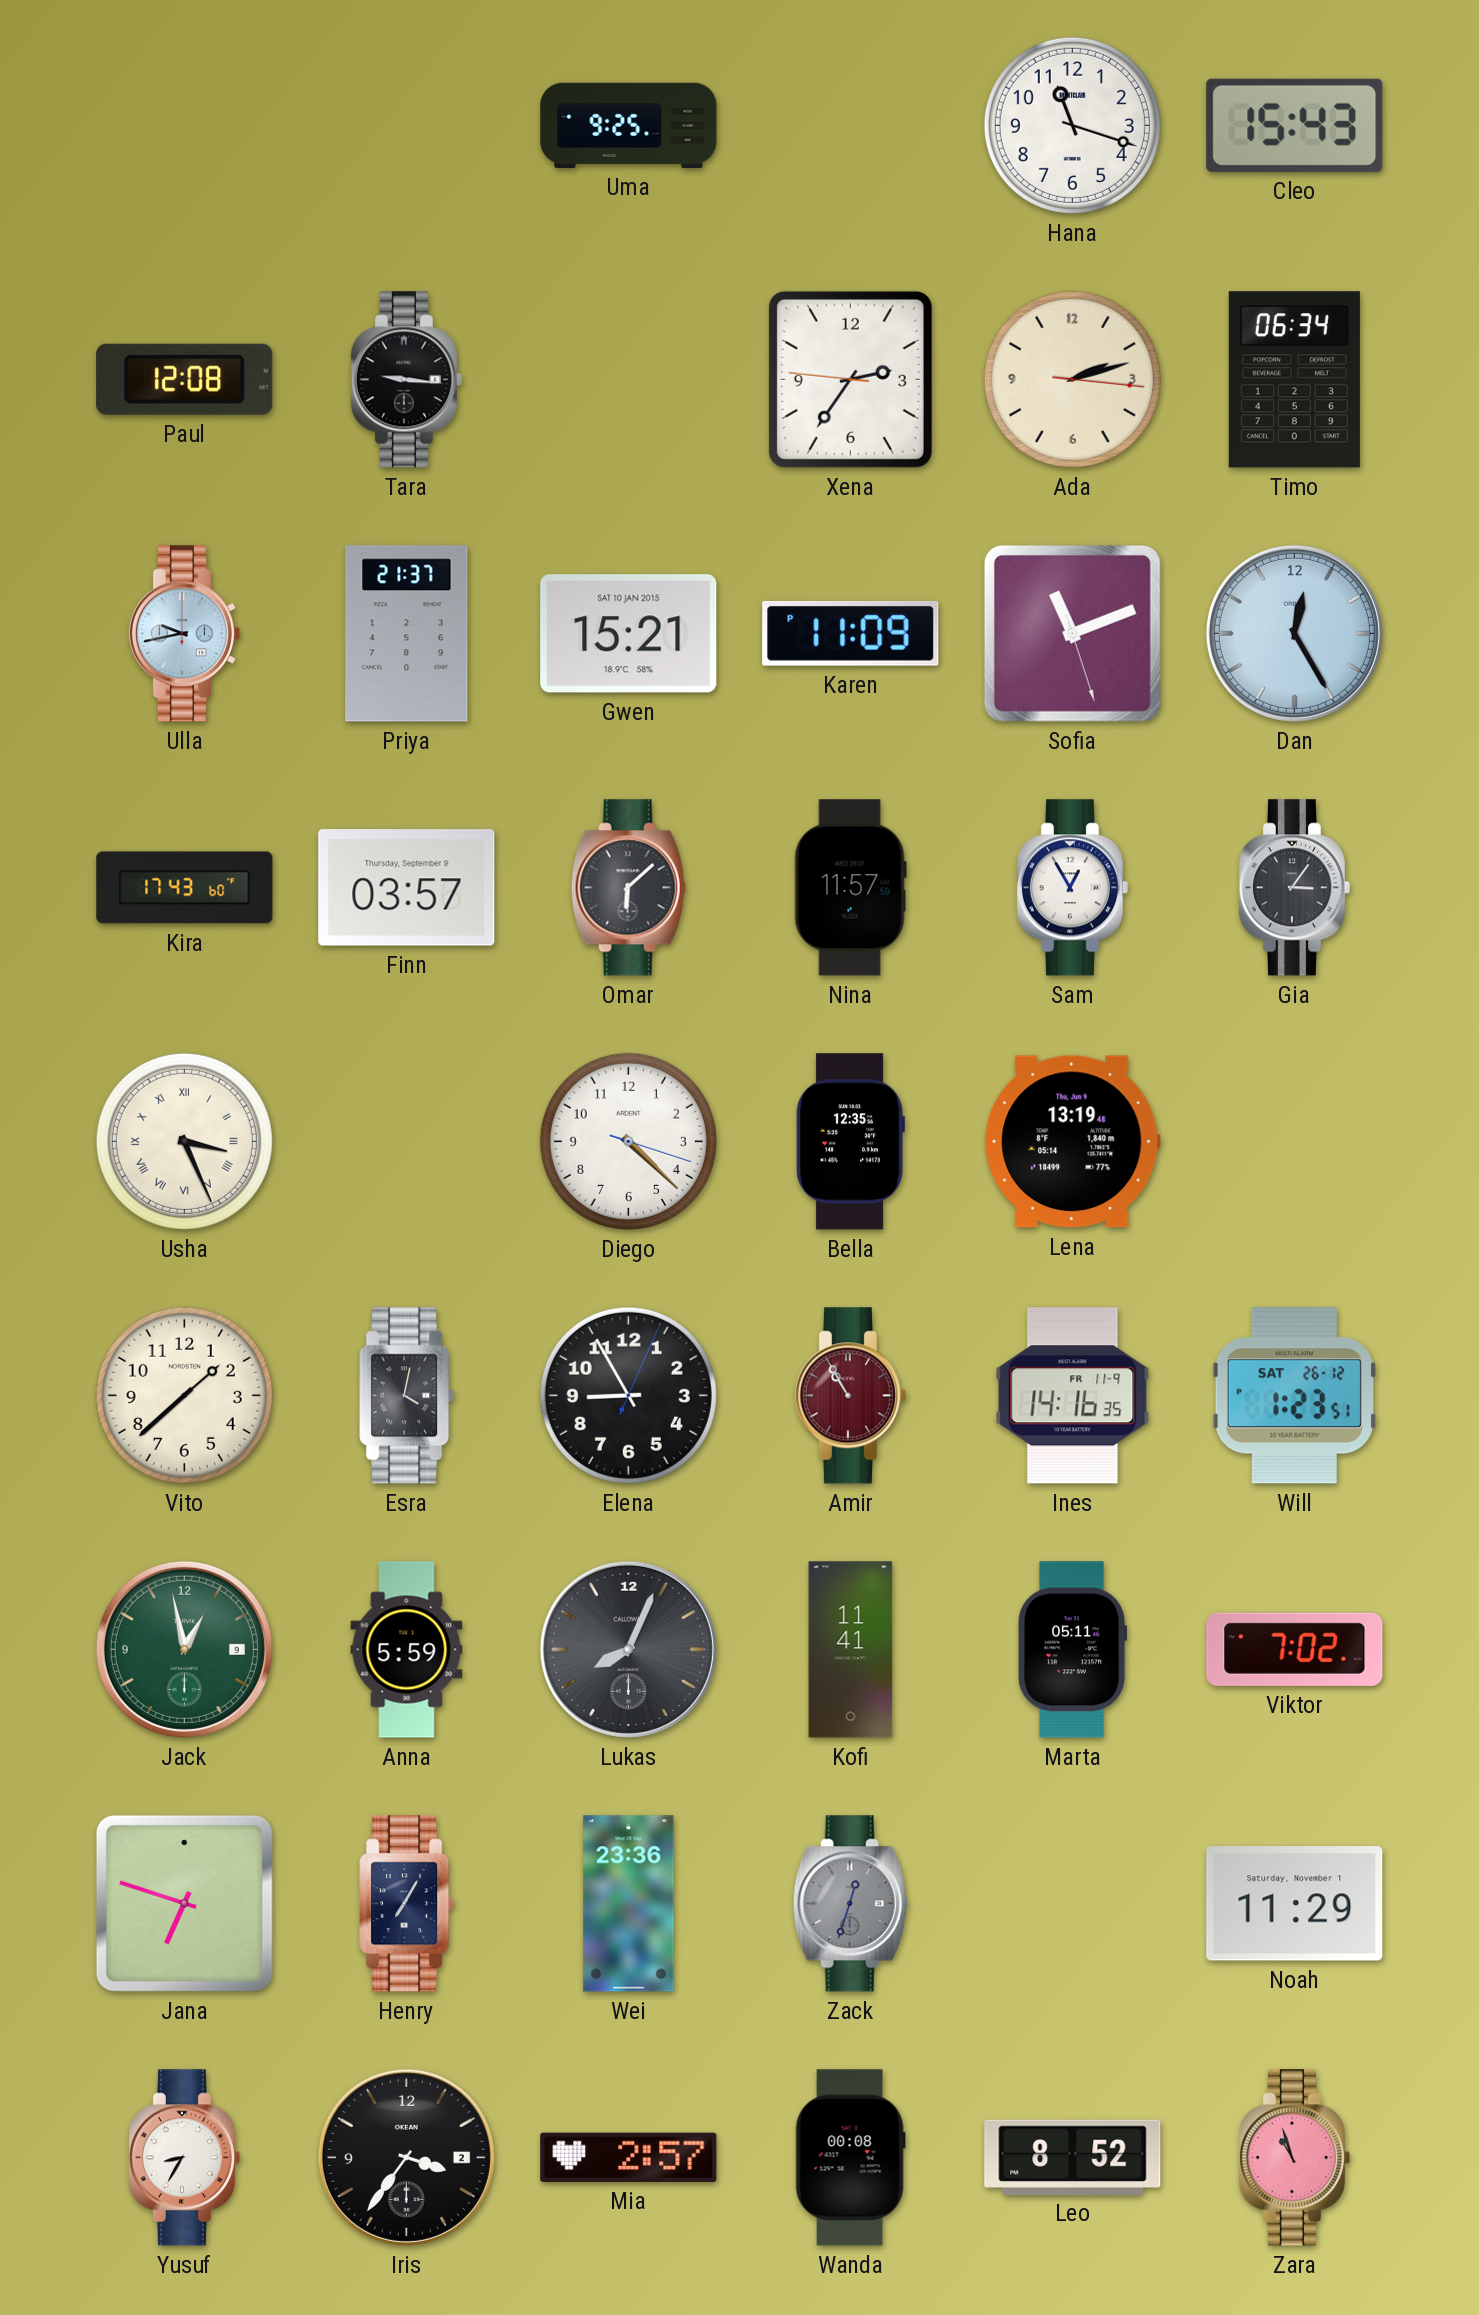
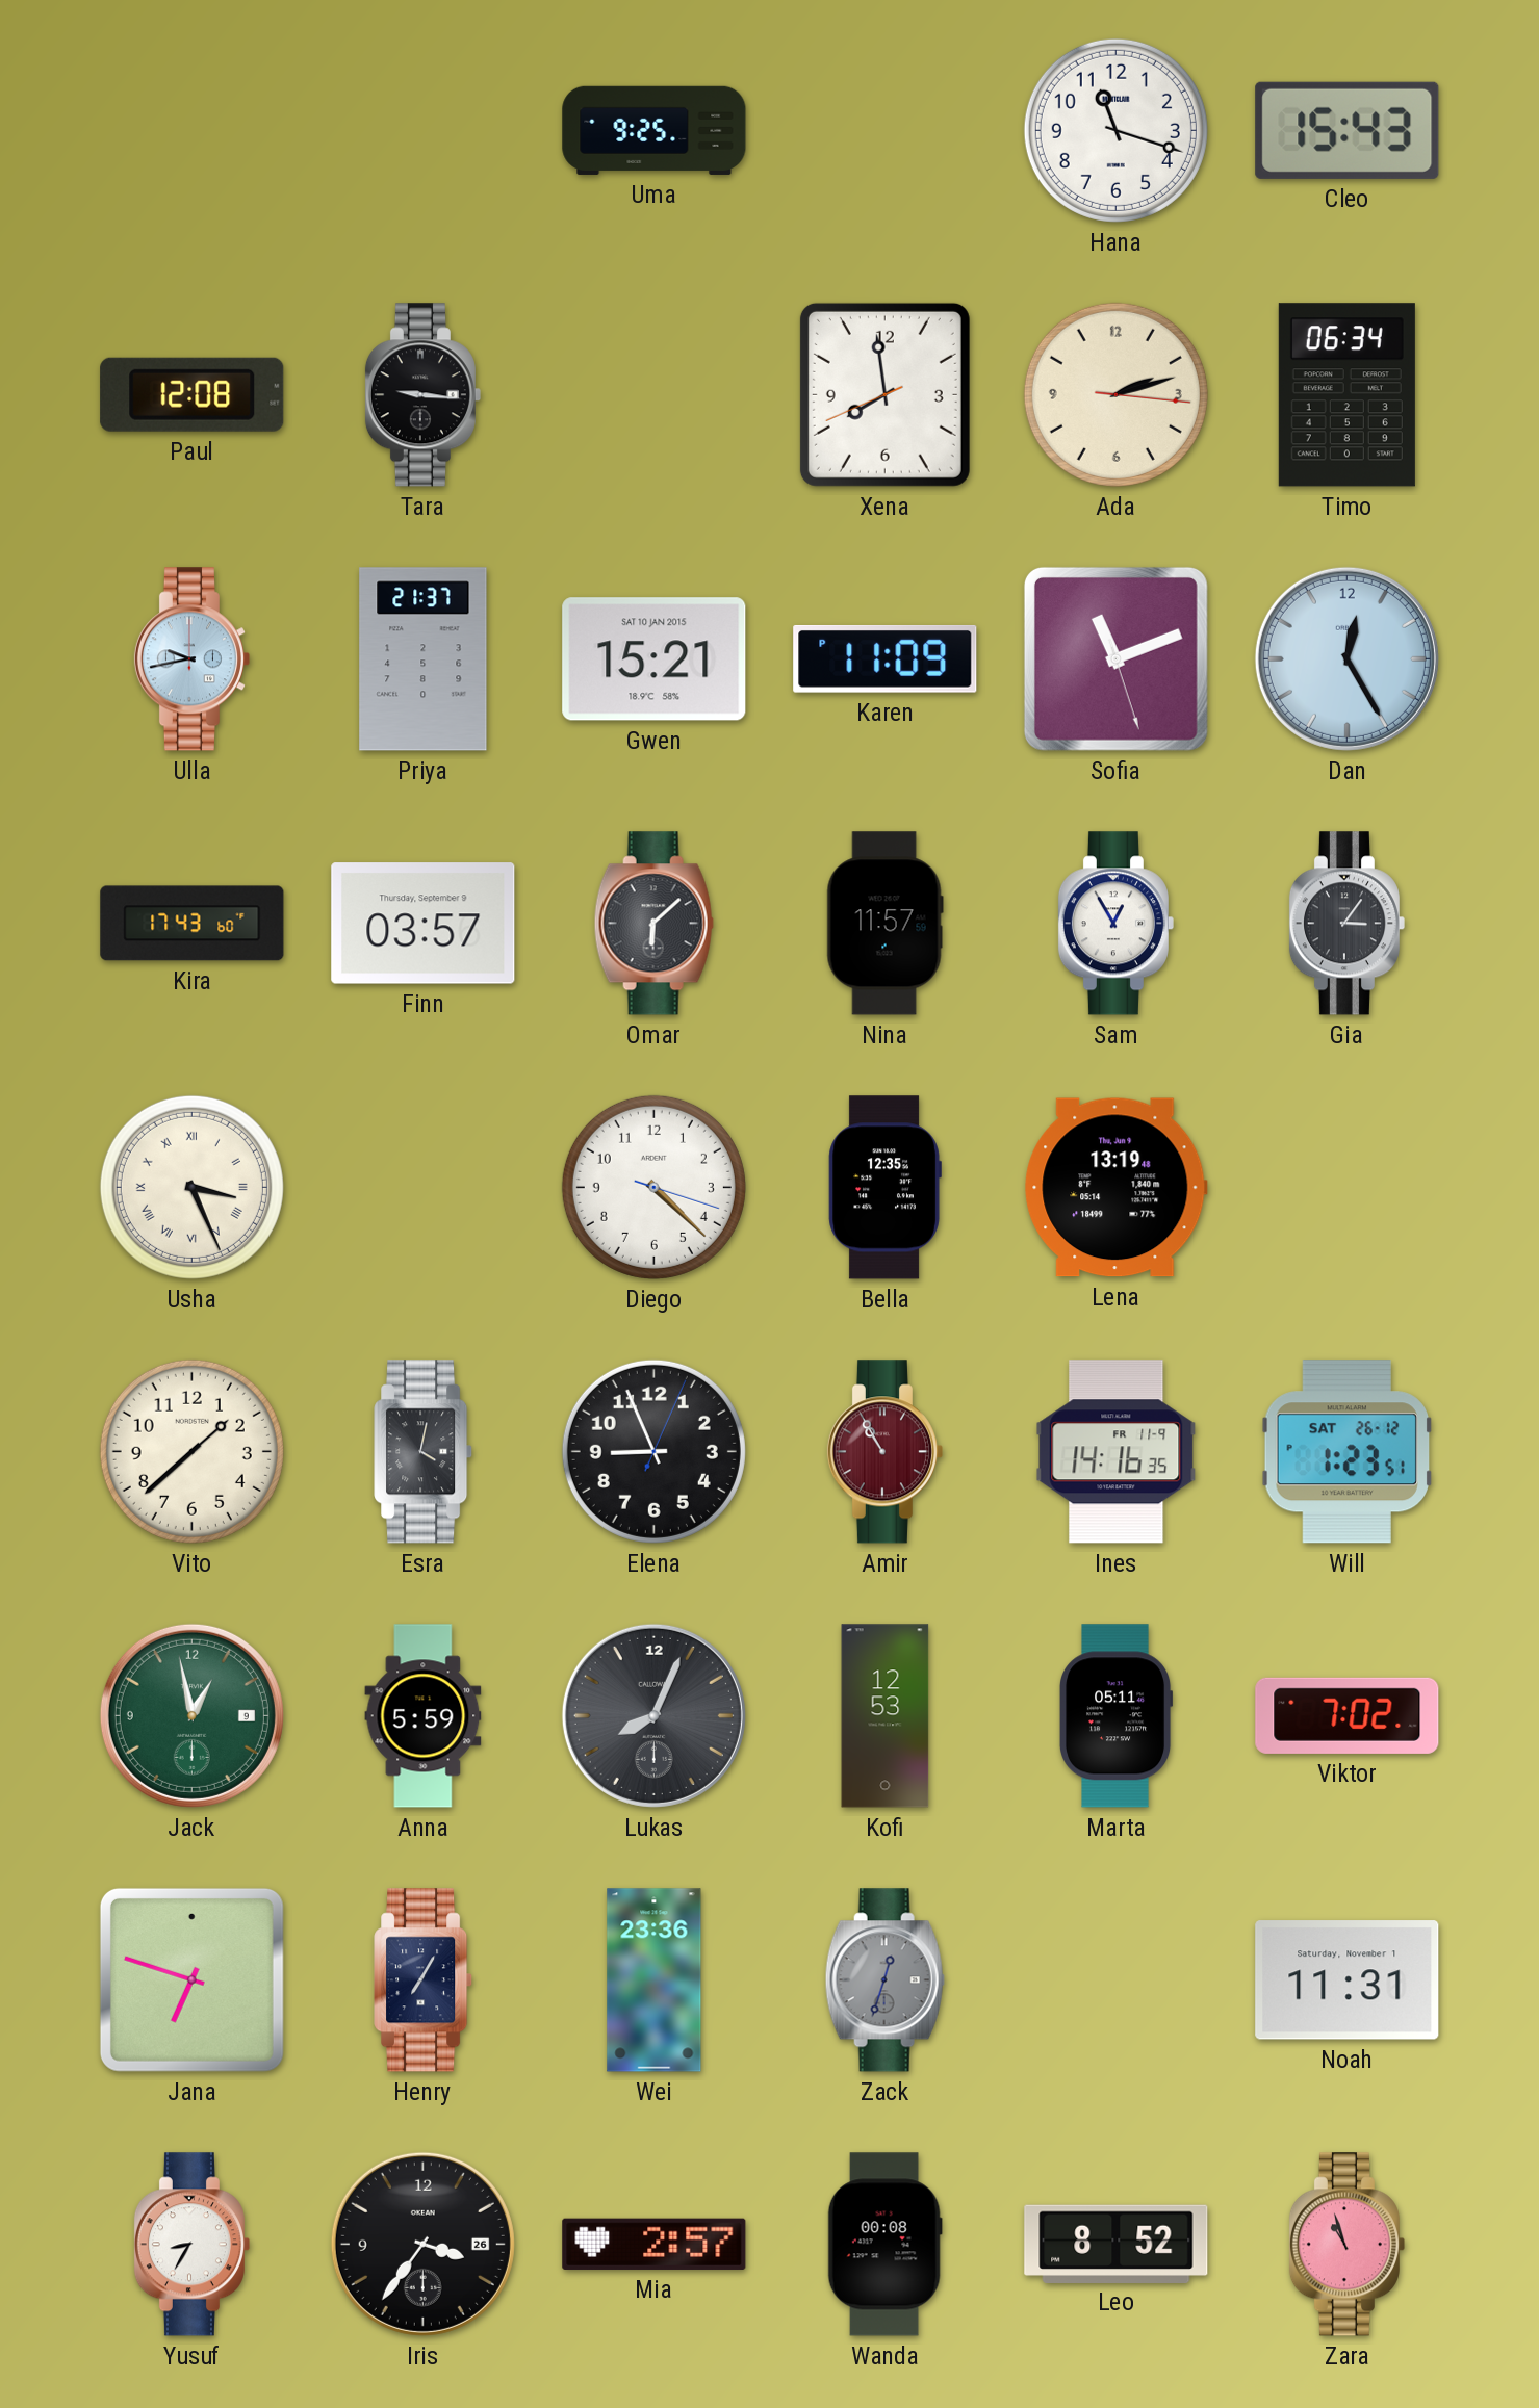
Xena: 2:35 -> 7:58 (884, 394)
Elena: 8:55 -> 8:56 (653, 1451)
Kofi: 11:41 -> 12:53 (886, 1716)
Noah: 11:29 -> 11:31 (1348, 1980)
Iris date: 2 -> 26 (422, 2244)
